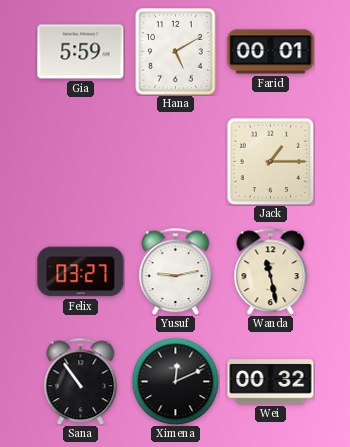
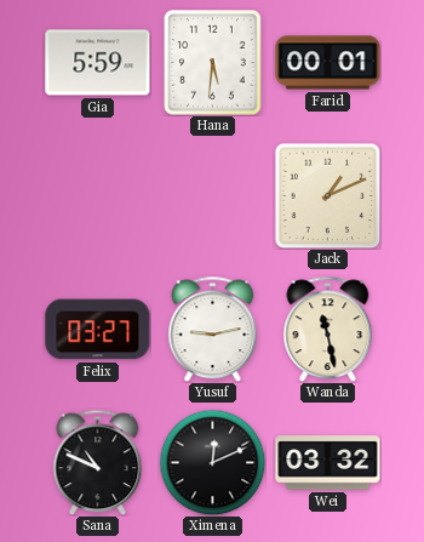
Hana: 5:10 -> 5:31 (213, 63)
Jack: 1:15 -> 1:11 (327, 195)
Sana: 10:54 -> 10:49 (98, 462)
Wei: 00:32 -> 03:32 (328, 463)
